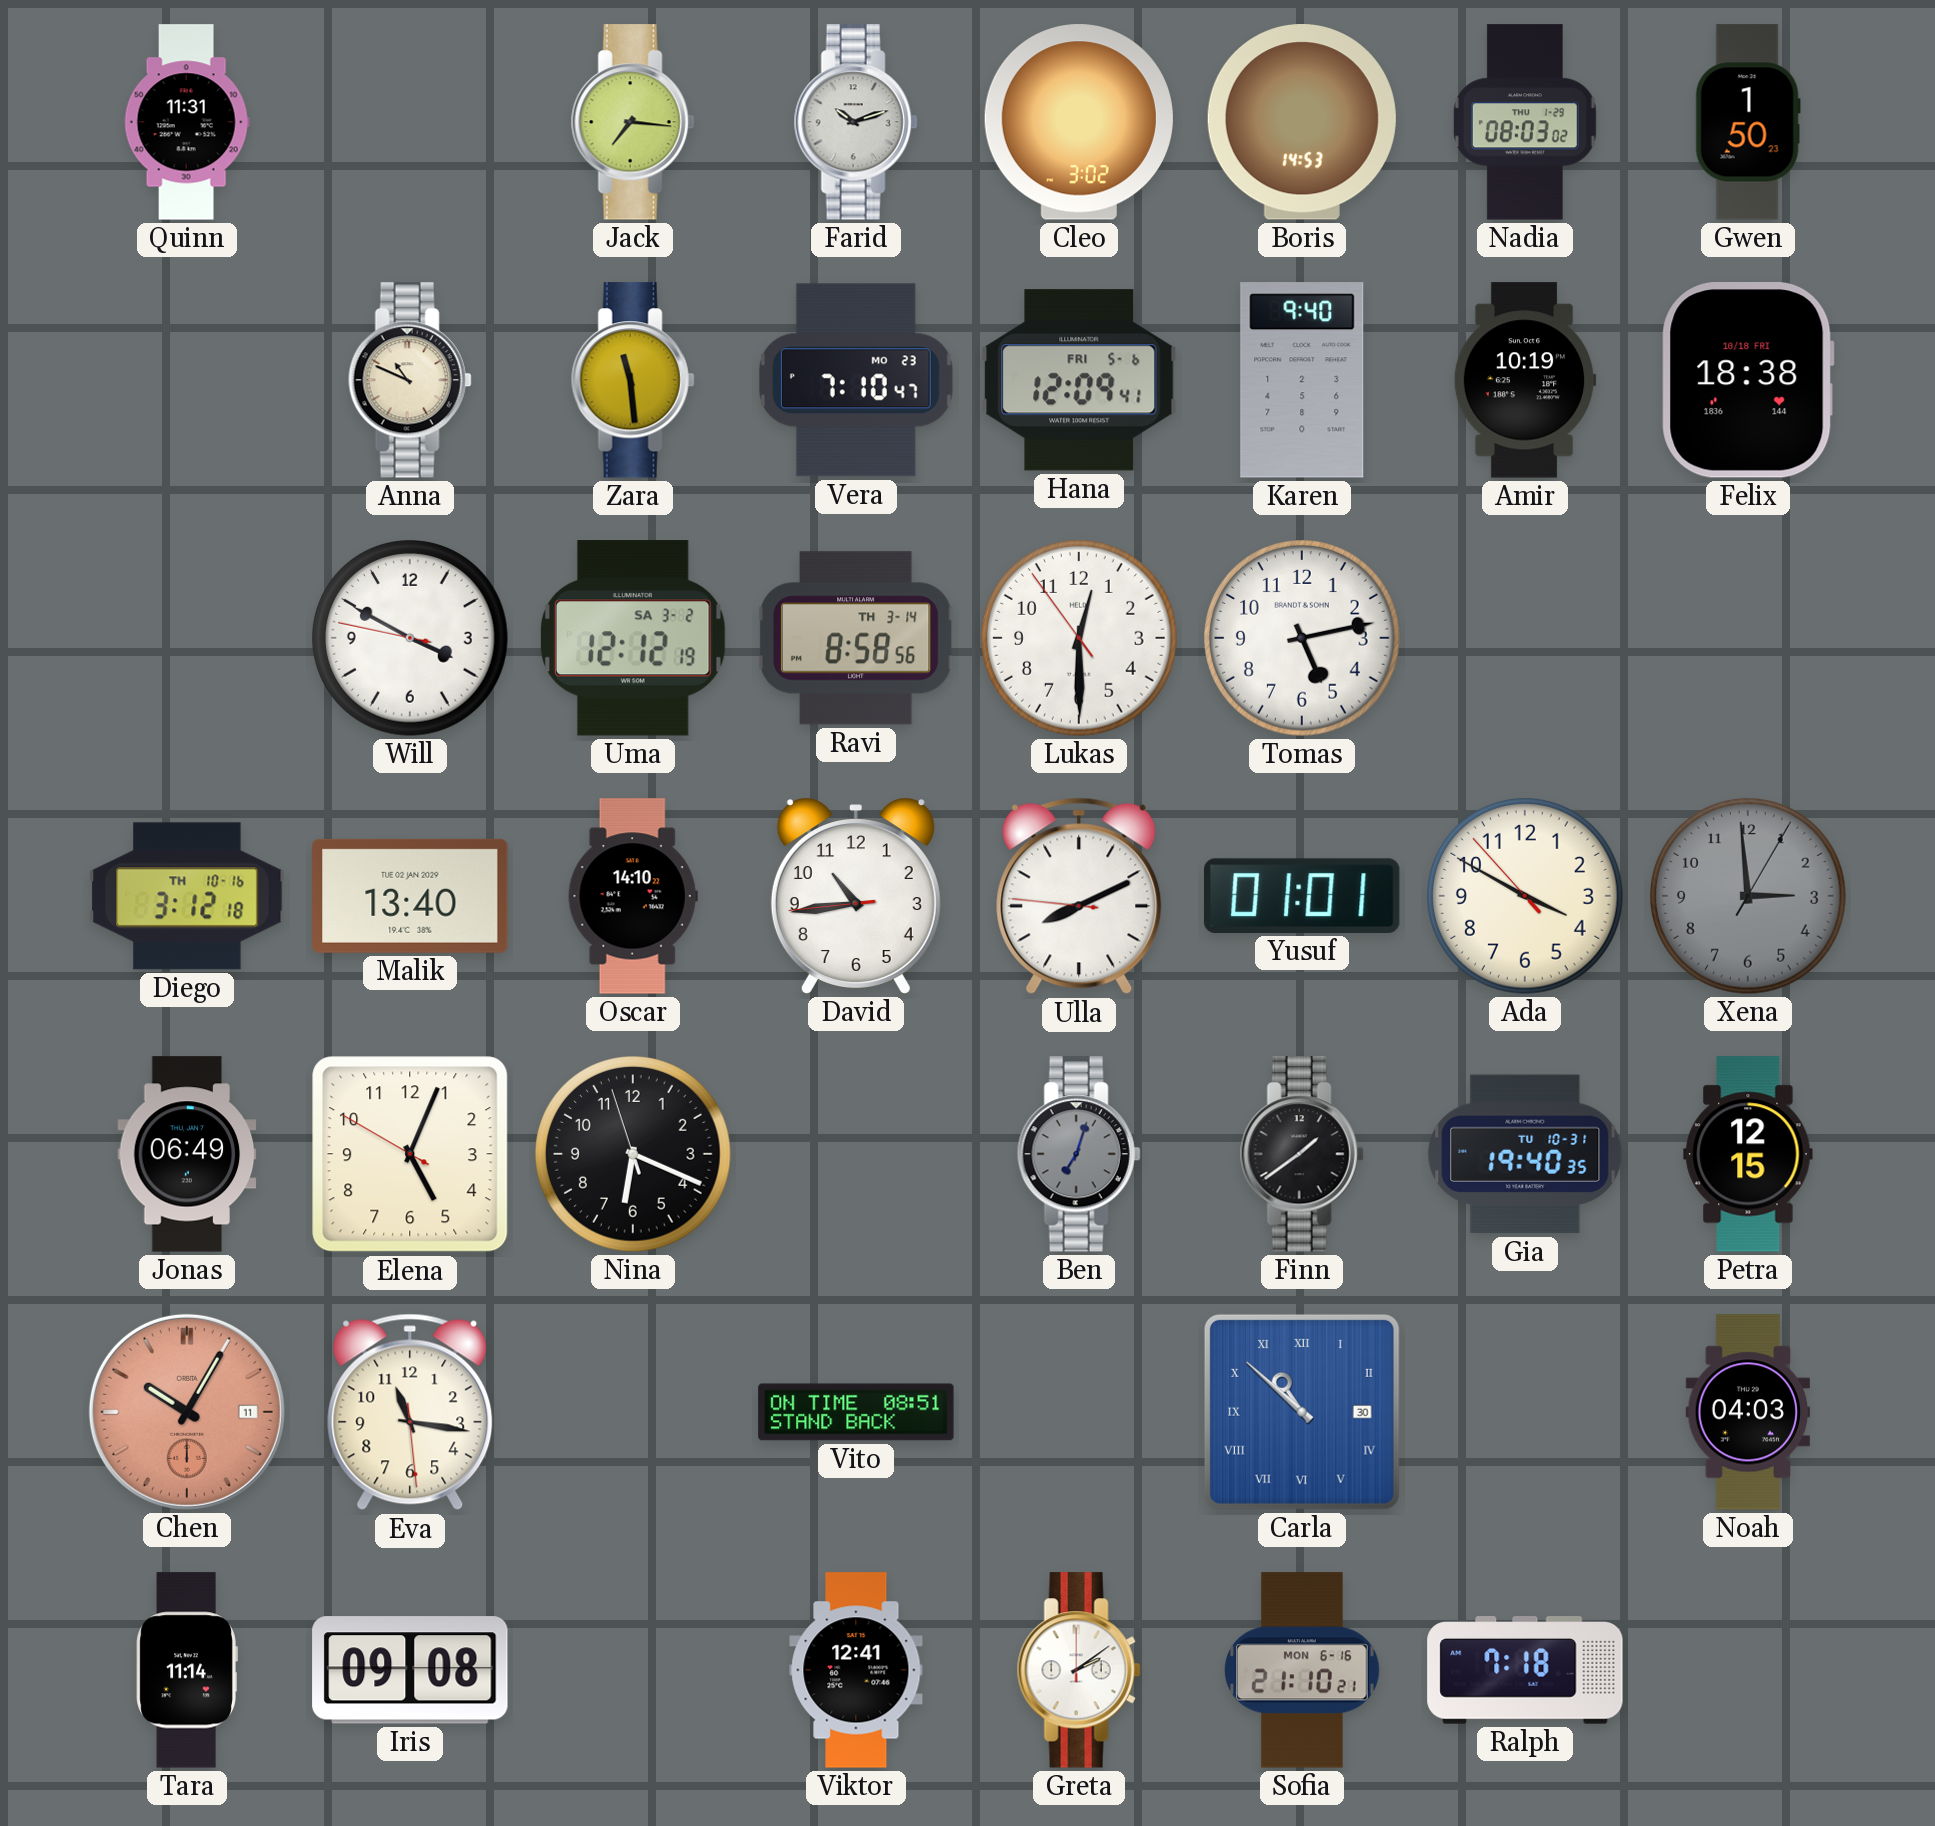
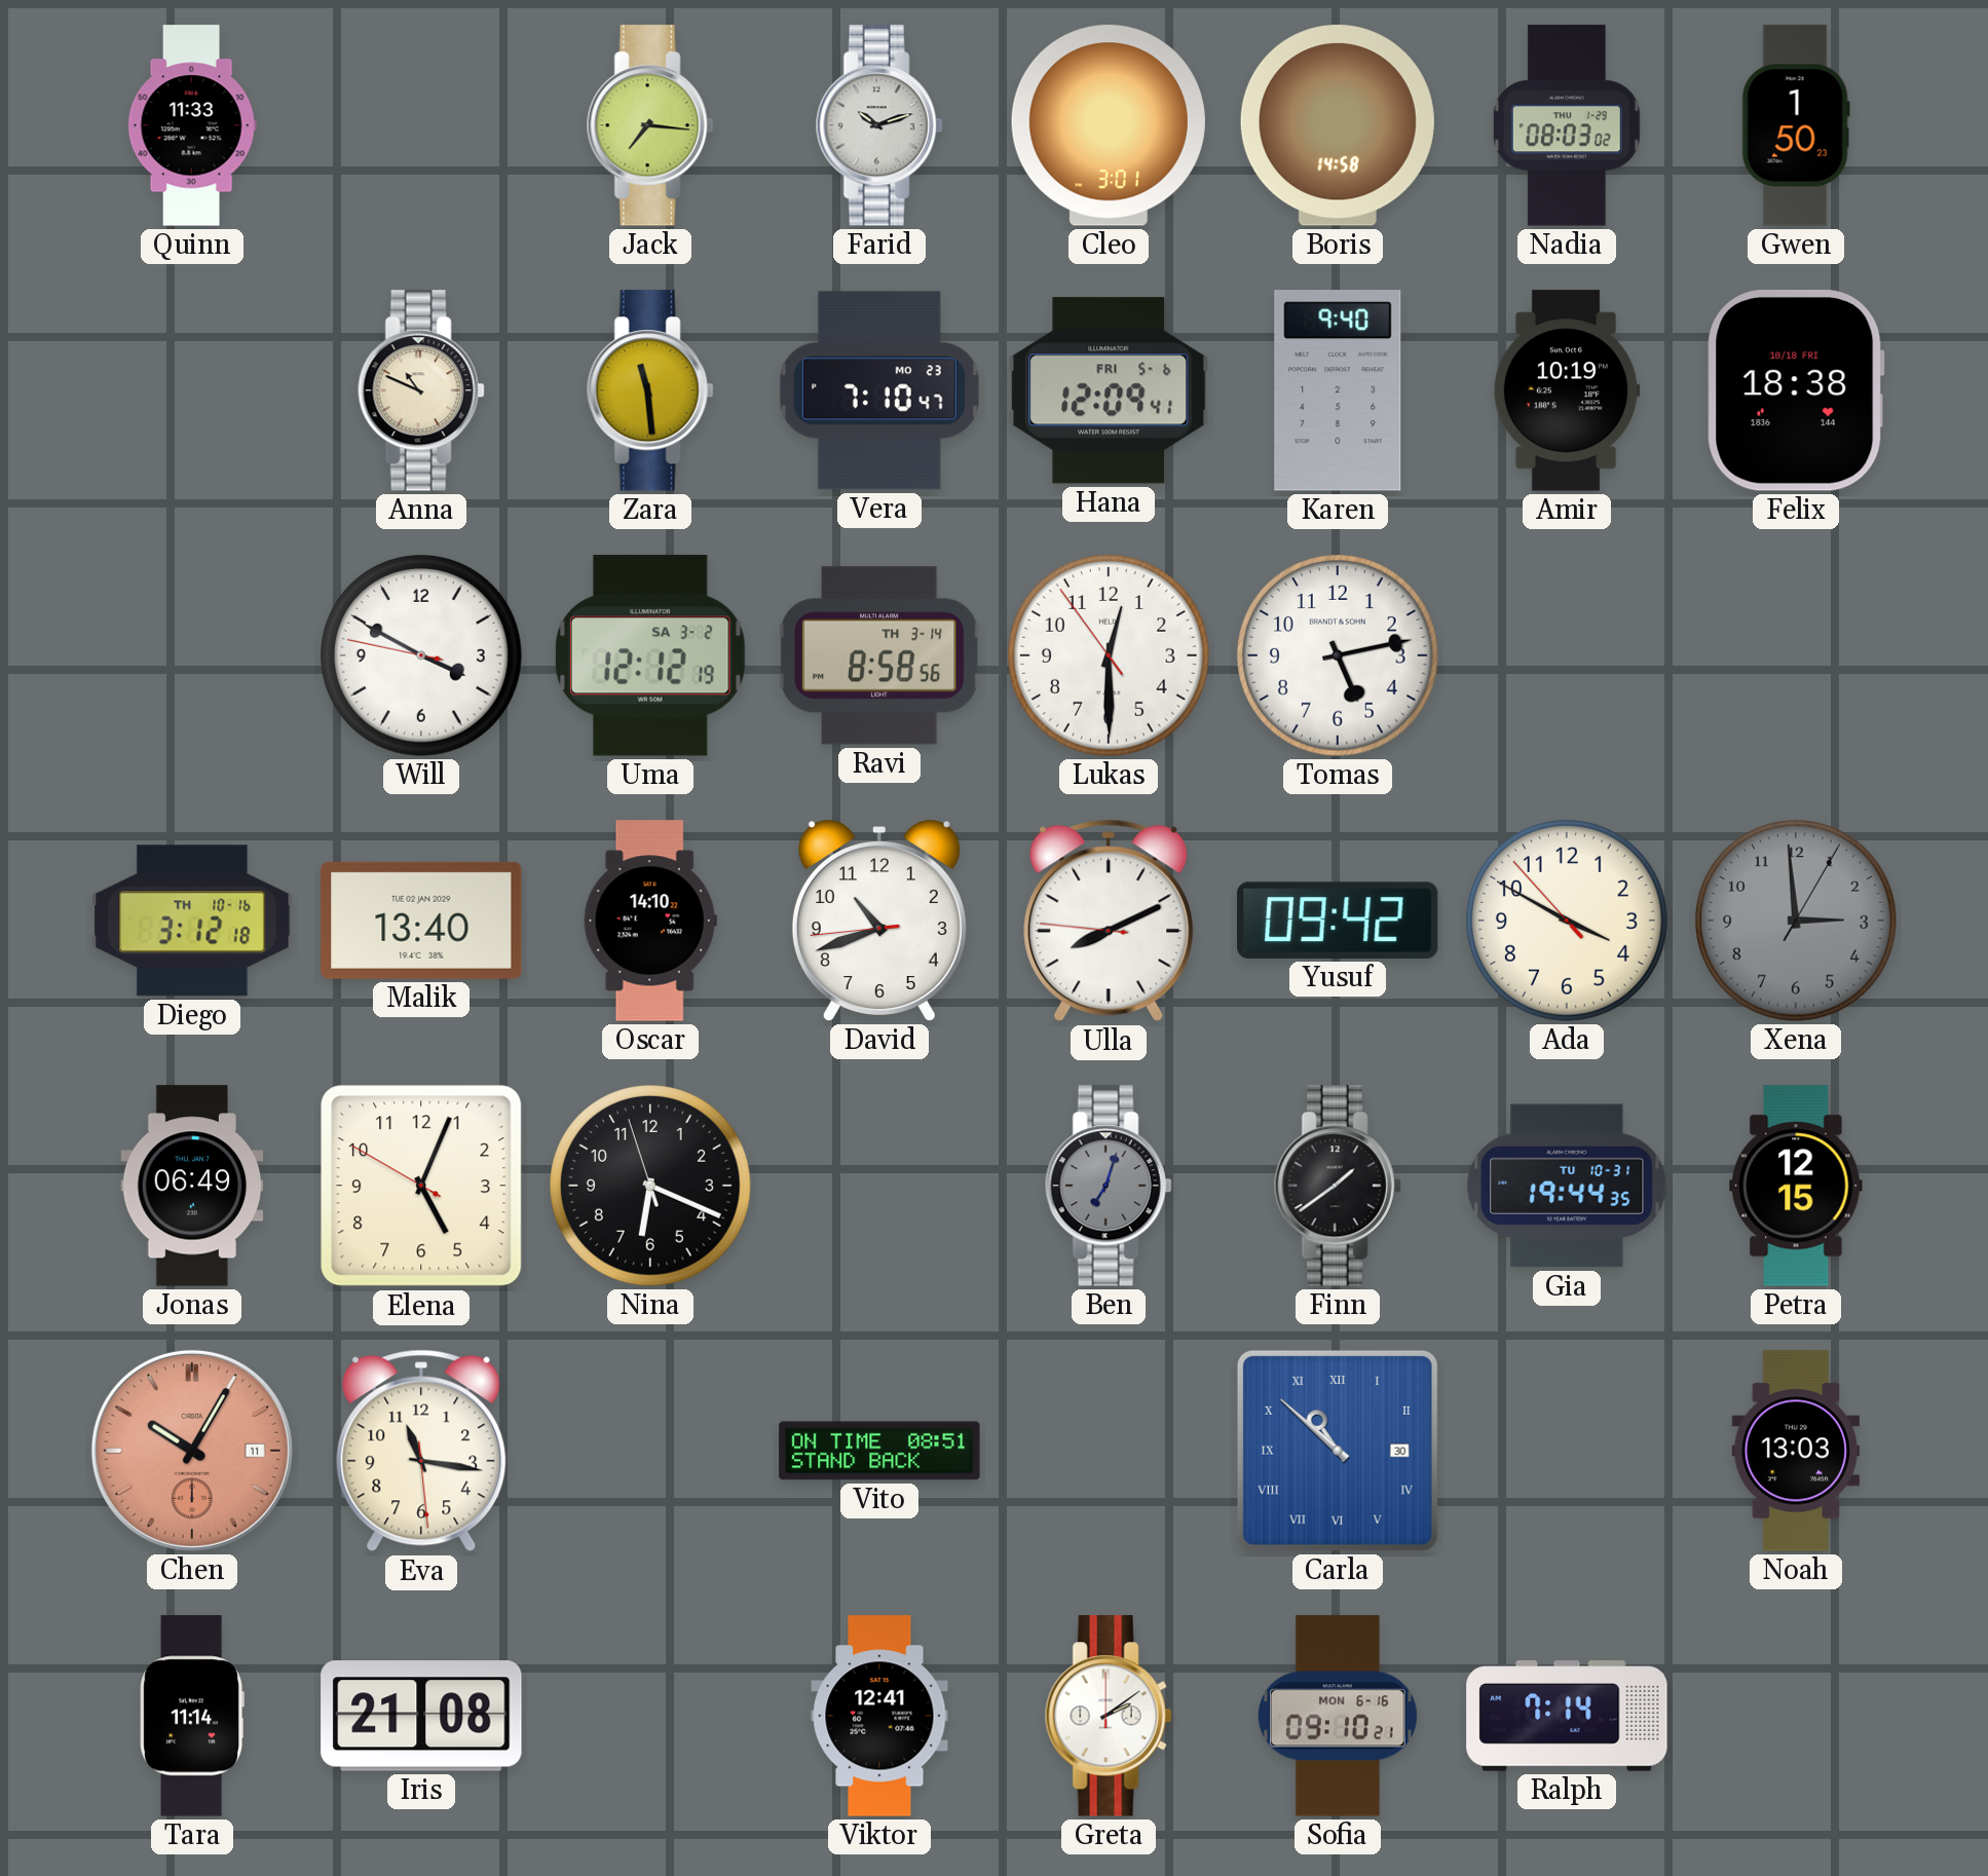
Quinn: 11:31 -> 11:33 (192, 125)
Cleo: 3:02 -> 3:01 (1109, 125)
Boris: 14:53 -> 14:58 (1338, 125)
David: 10:43 -> 10:41 (879, 921)
Yusuf: 01:01 -> 09:42 (1338, 921)
Gia: 19:40 -> 19:44 (1567, 1186)
Noah: 04:03 -> 13:03 (1796, 1451)
Iris: 09:08 -> 21:08 (421, 1716)
Sofia: 21:10 -> 09:10 (1338, 1716)
Ralph: 7:18 -> 7:14 (1567, 1716)
